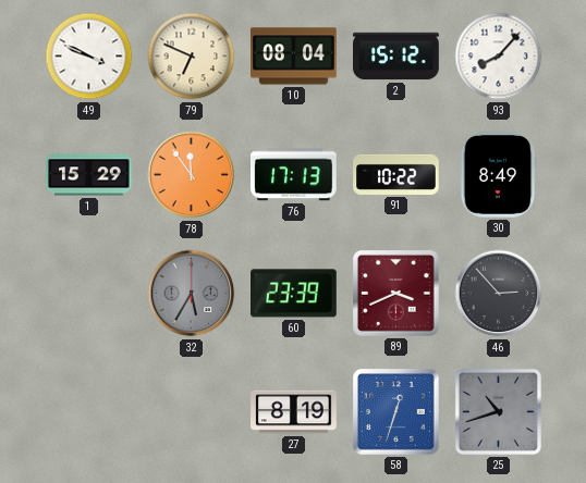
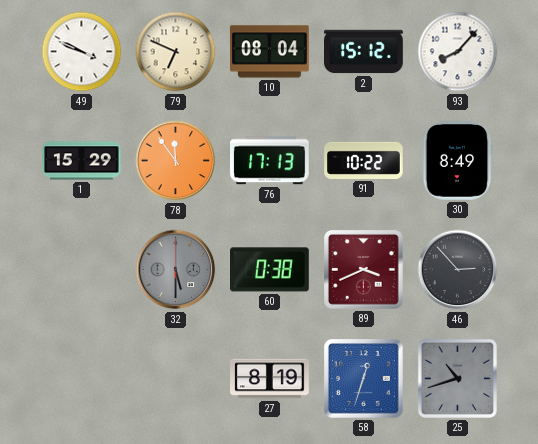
32: 5:35 -> 5:30 (176, 270)
60: 23:39 -> 0:38 (270, 270)
